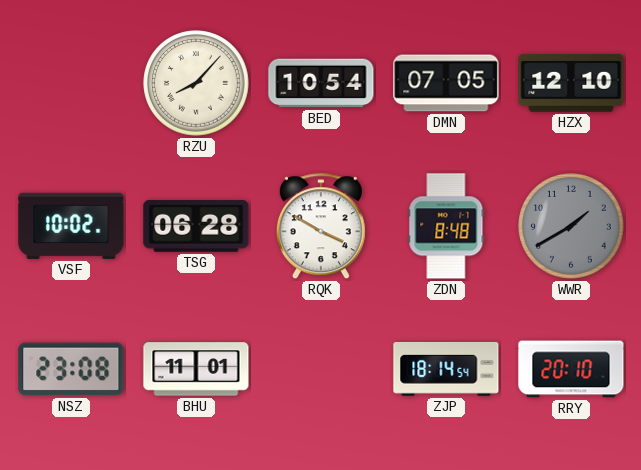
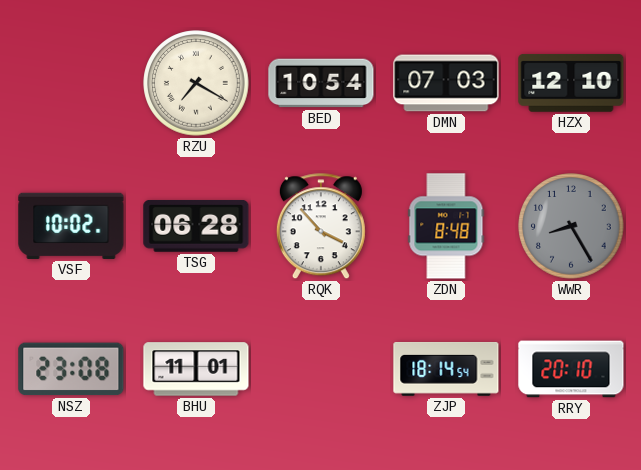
RZU: 8:07 -> 7:20 (196, 83)
DMN: 07:05 -> 07:03 (446, 83)
RQK: 3:50 -> 3:53 (321, 227)
WWR: 1:40 -> 8:25 (571, 226)
